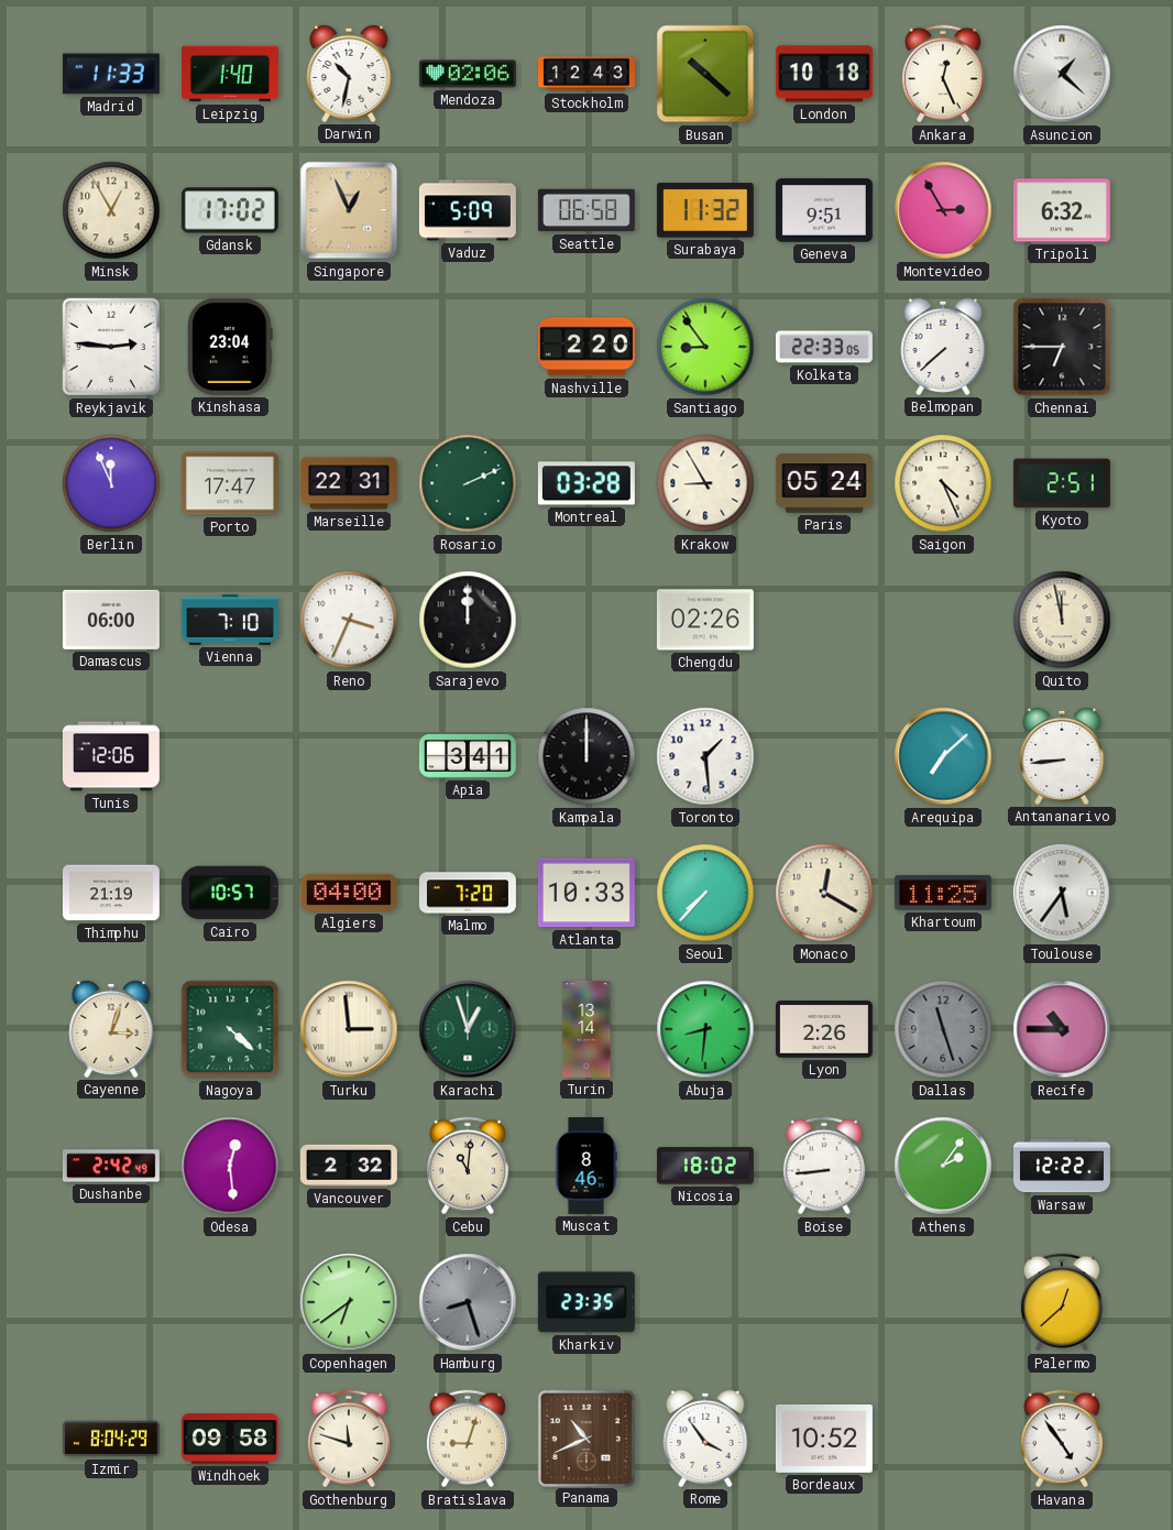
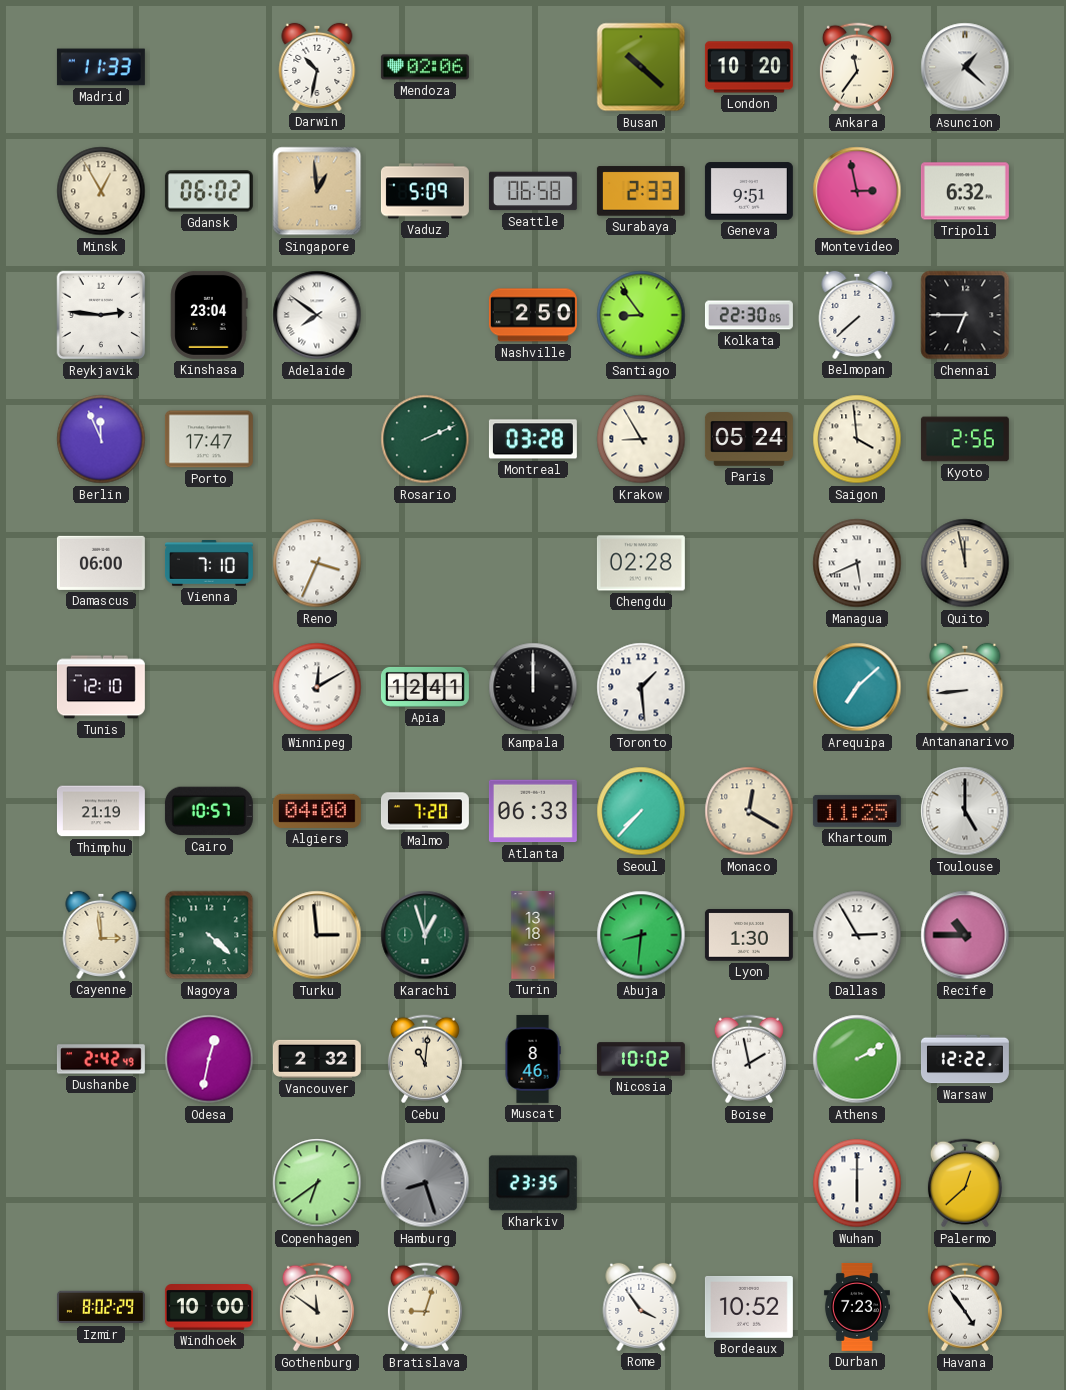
Leipzig: 1:40 -> none (230, 74)
Stockholm: 12:43 -> none (586, 74)
London: 10:18 -> 10:20 (749, 67)
Ankara: 12:26 -> 11:36 (857, 67)
Gdansk: 17:02 -> 06:02 (209, 191)
Singapore: 12:56 -> 12:59 (317, 191)
Surabaya: 11:32 -> 2:33 (641, 191)
Montevideo: 2:55 -> 2:58 (857, 191)
Adelaide: none -> 7:51 (317, 315)
Nashville: 2:20 -> 2:50 (533, 315)
Kolkata: 22:33 -> 22:30 (749, 315)
Marseille: 22:31 -> none (349, 483)
Saigon: 4:26 -> 3:59 (857, 439)
Kyoto: 2:51 -> 2:56 (965, 439)
Sarajevo: 12:00 -> none (468, 620)
Chengdu: 02:26 -> 02:28 (641, 563)
Managua: none -> 5:41 (857, 563)
Tunis: 12:06 -> 12:10 (101, 687)
Winnipeg: none -> 12:10 (317, 687)
Apia: 3:41 -> 12:41 (425, 687)
Atlanta: 10:33 -> 06:33 (533, 811)
Toulouse: 5:36 -> 5:00 (965, 811)
Cayenne: 3:03 -> 2:59 (101, 935)
Turin: 13:14 -> 13:18 (533, 935)
Lyon: 2:26 -> 1:30 (749, 935)
Dallas: 11:27 -> 2:55 (857, 935)
Dallas dial: grey -> white (857, 935)
Odesa: 12:29 -> 12:32 (209, 1059)
Nicosia: 18:02 -> 10:02 (641, 1059)
Boise: 8:44 -> 1:58 (749, 1059)
Athens: 2:06 -> 2:10 (857, 1059)
Wuhan: none -> 6:00 (857, 1183)
Izmir: 8:04 -> 8:02 (101, 1307)
Windhoek: 09:58 -> 10:00 (209, 1308)
Gothenburg: 11:48 -> 11:51 (317, 1307)
Panama: 10:41 -> none (585, 1438)
Durban: none -> 7:23 (857, 1307)
